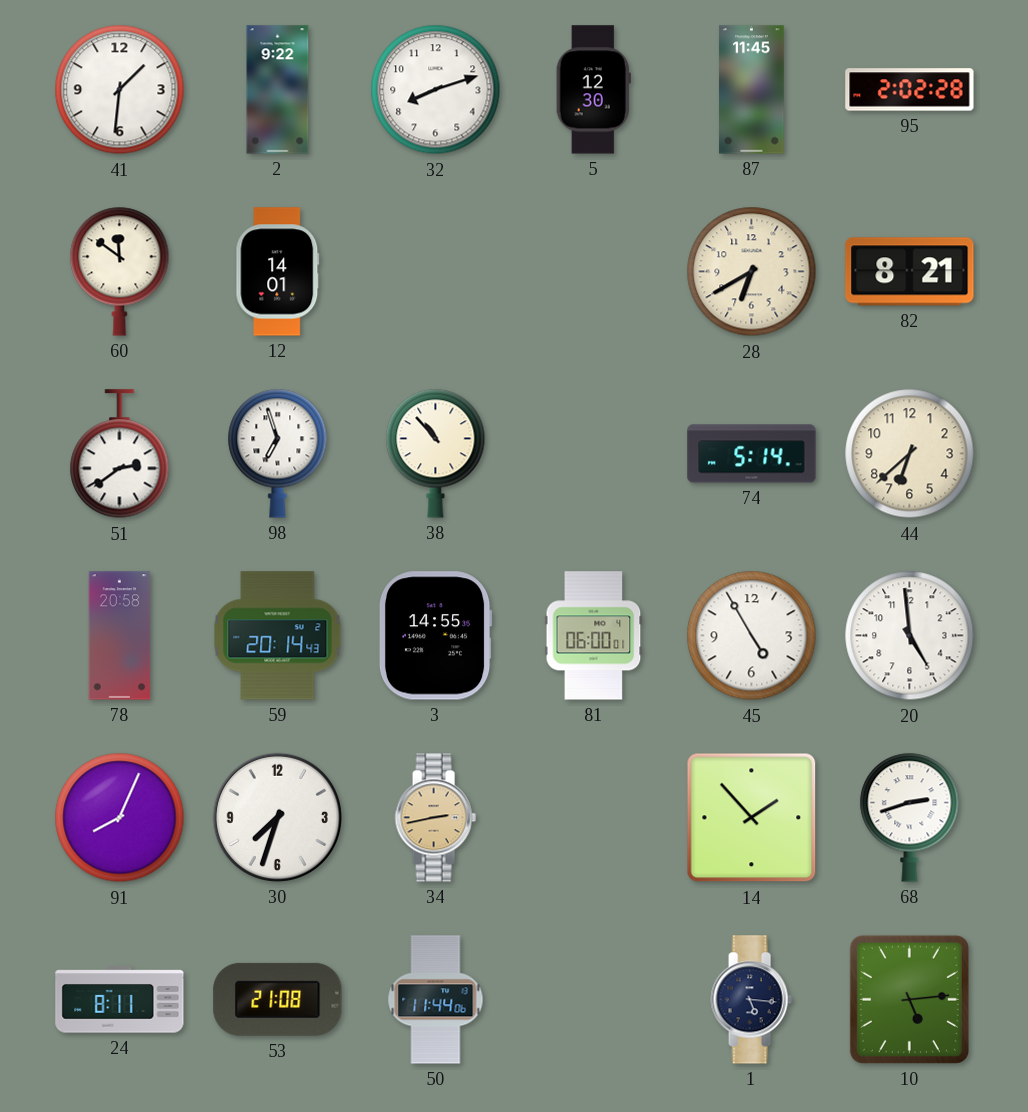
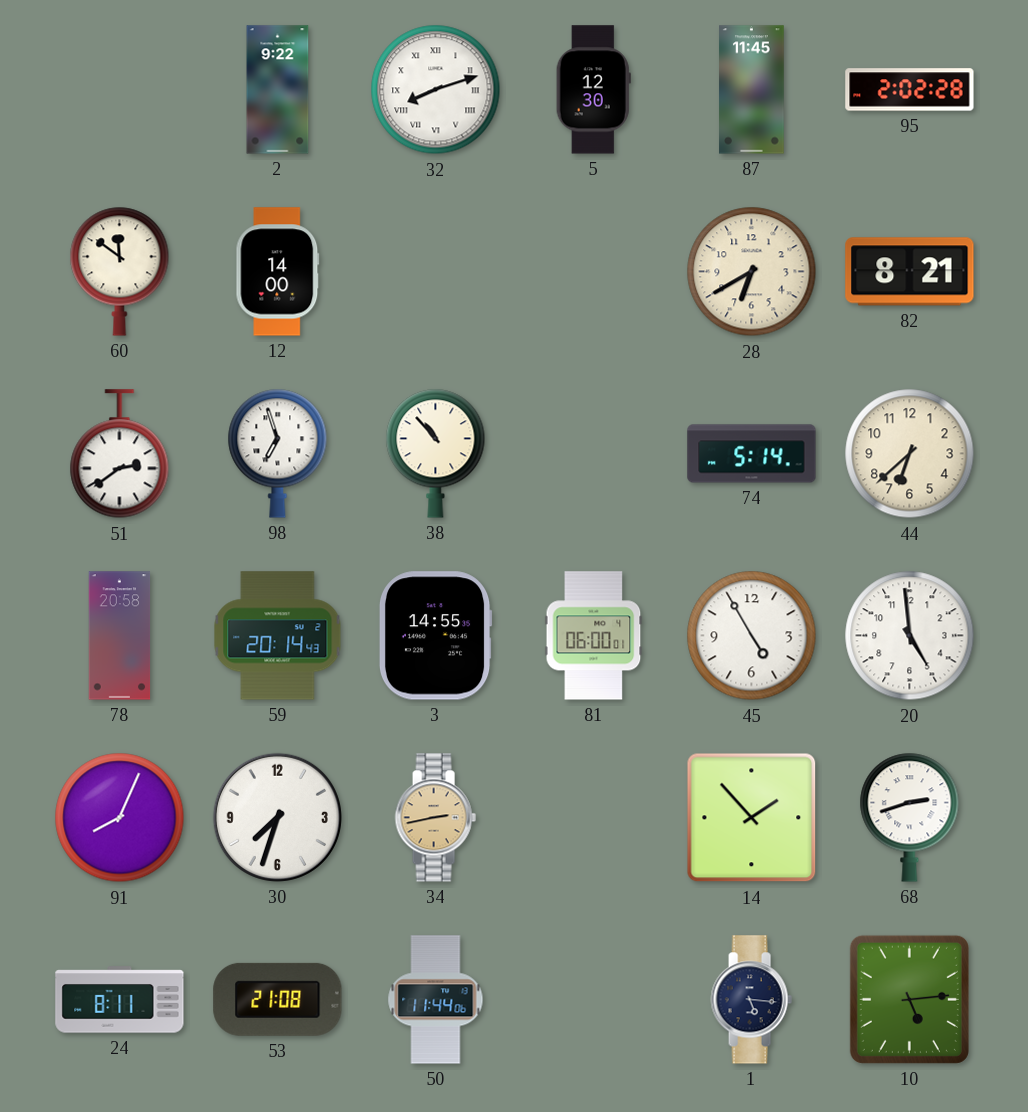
41: 1:31 -> none (120, 90)
32 numerals: Arabic -> Roman (436, 90)
12: 14:01 -> 14:00 (278, 272)
